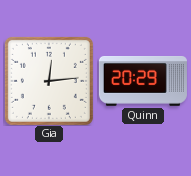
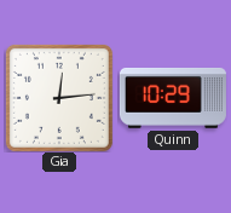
Quinn: 20:29 -> 10:29 (173, 99)
